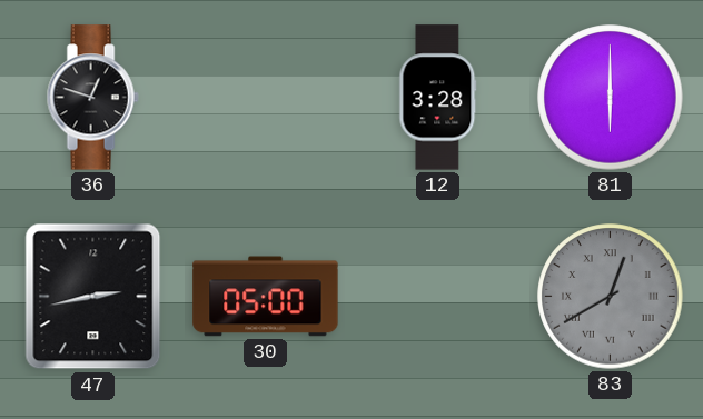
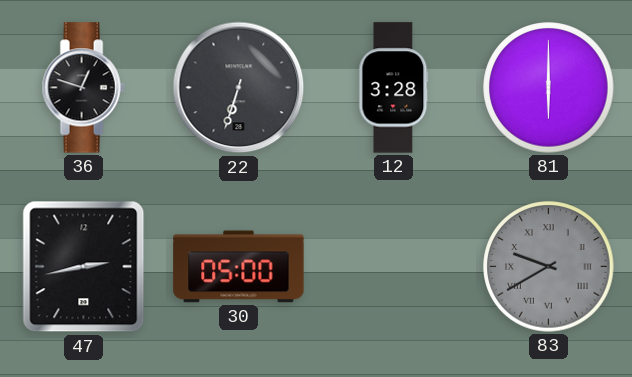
22: none -> 6:33 (239, 88)
83: 12:40 -> 9:40 (549, 267)
